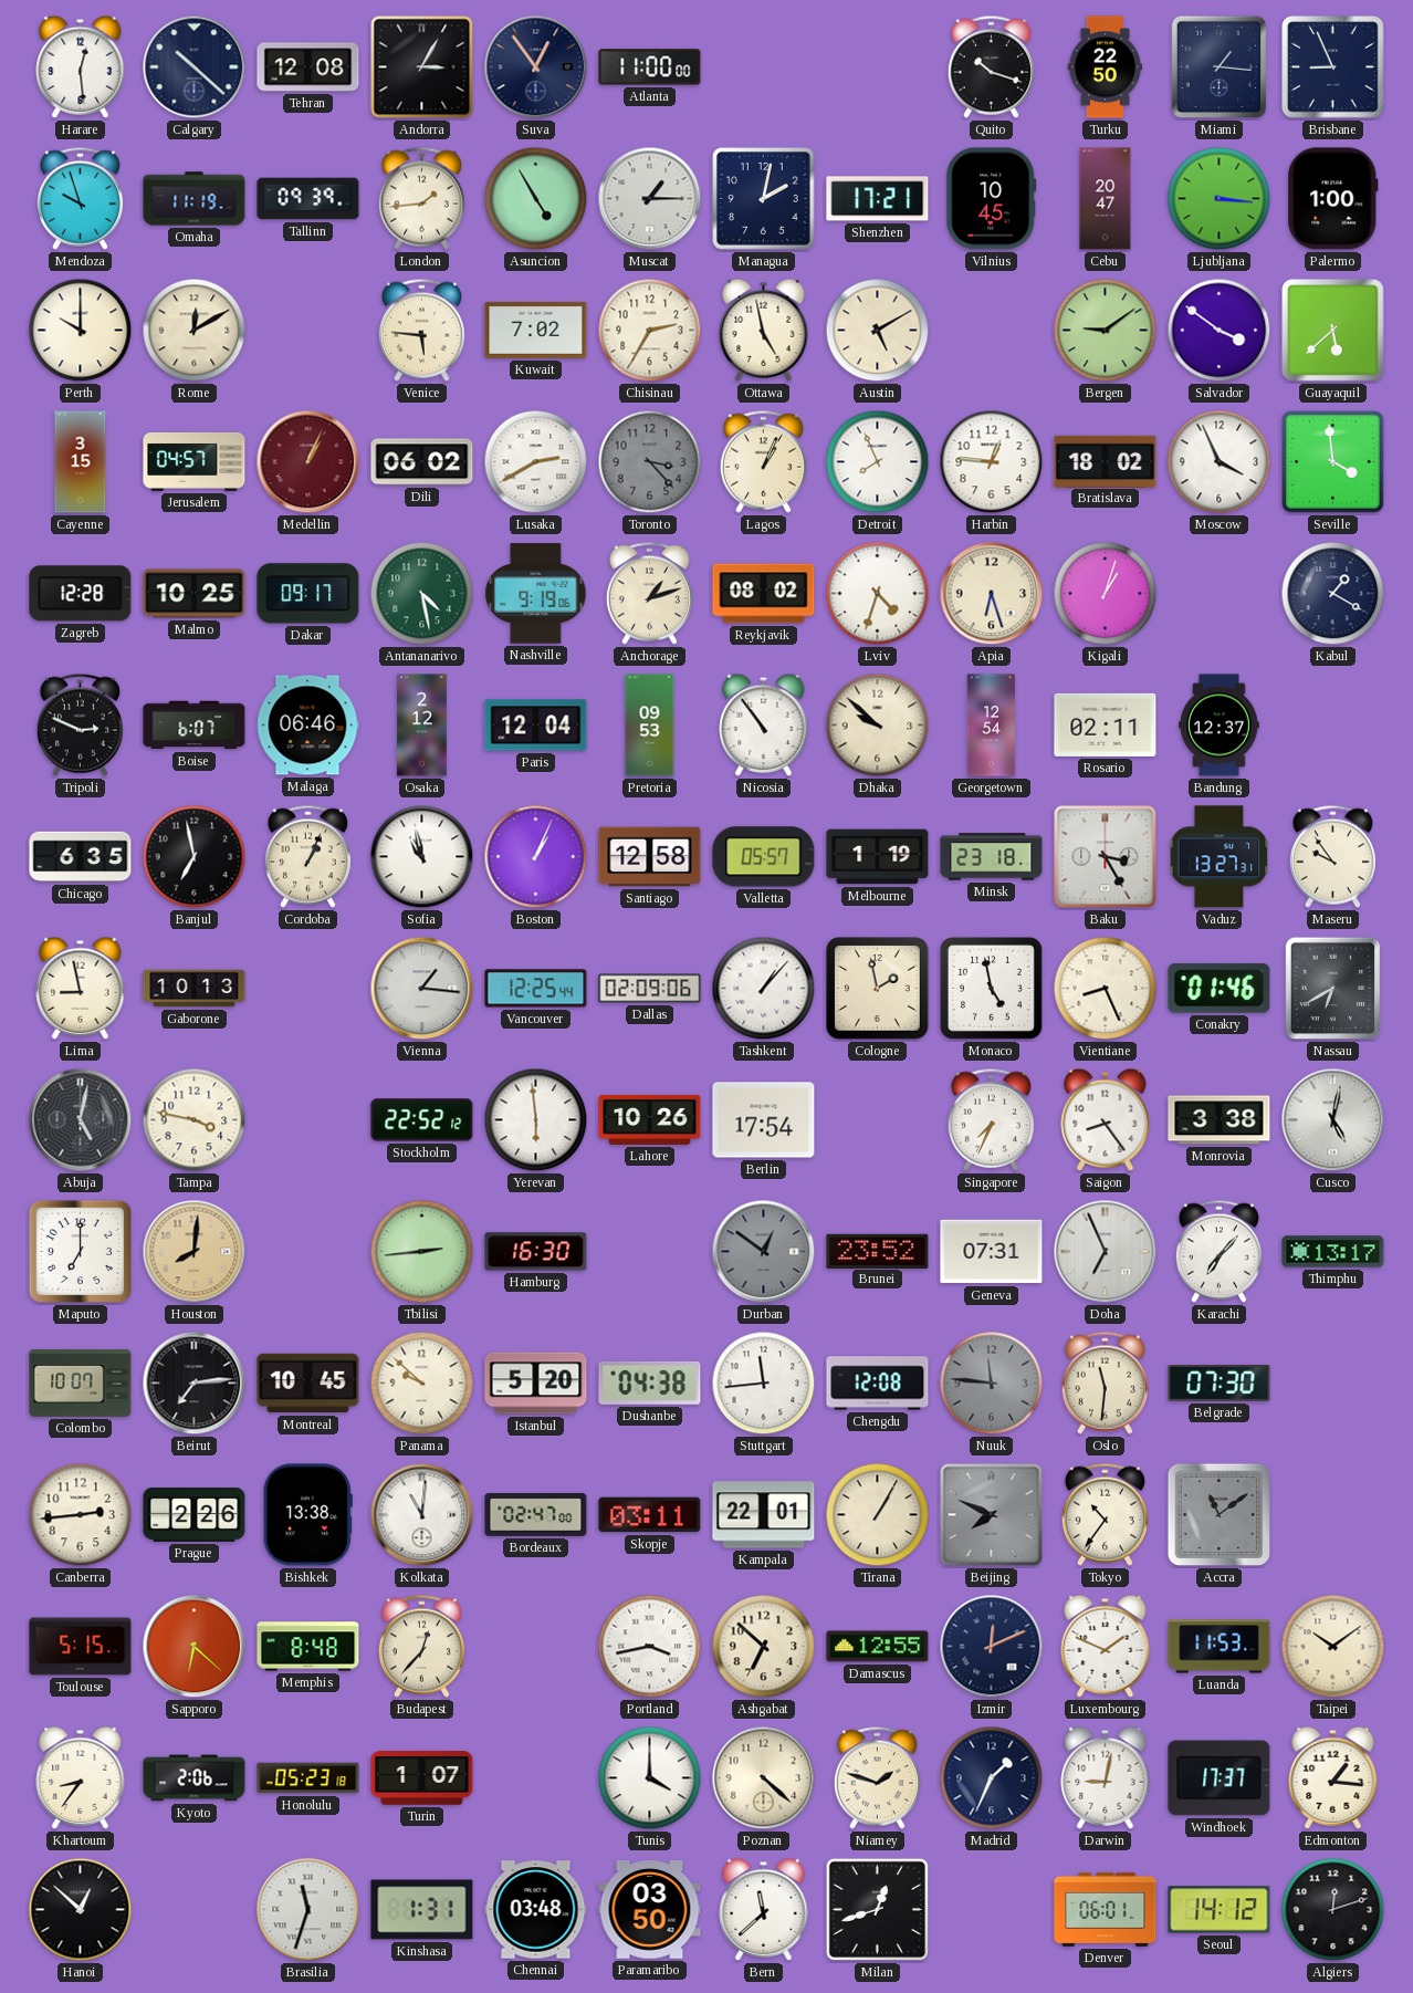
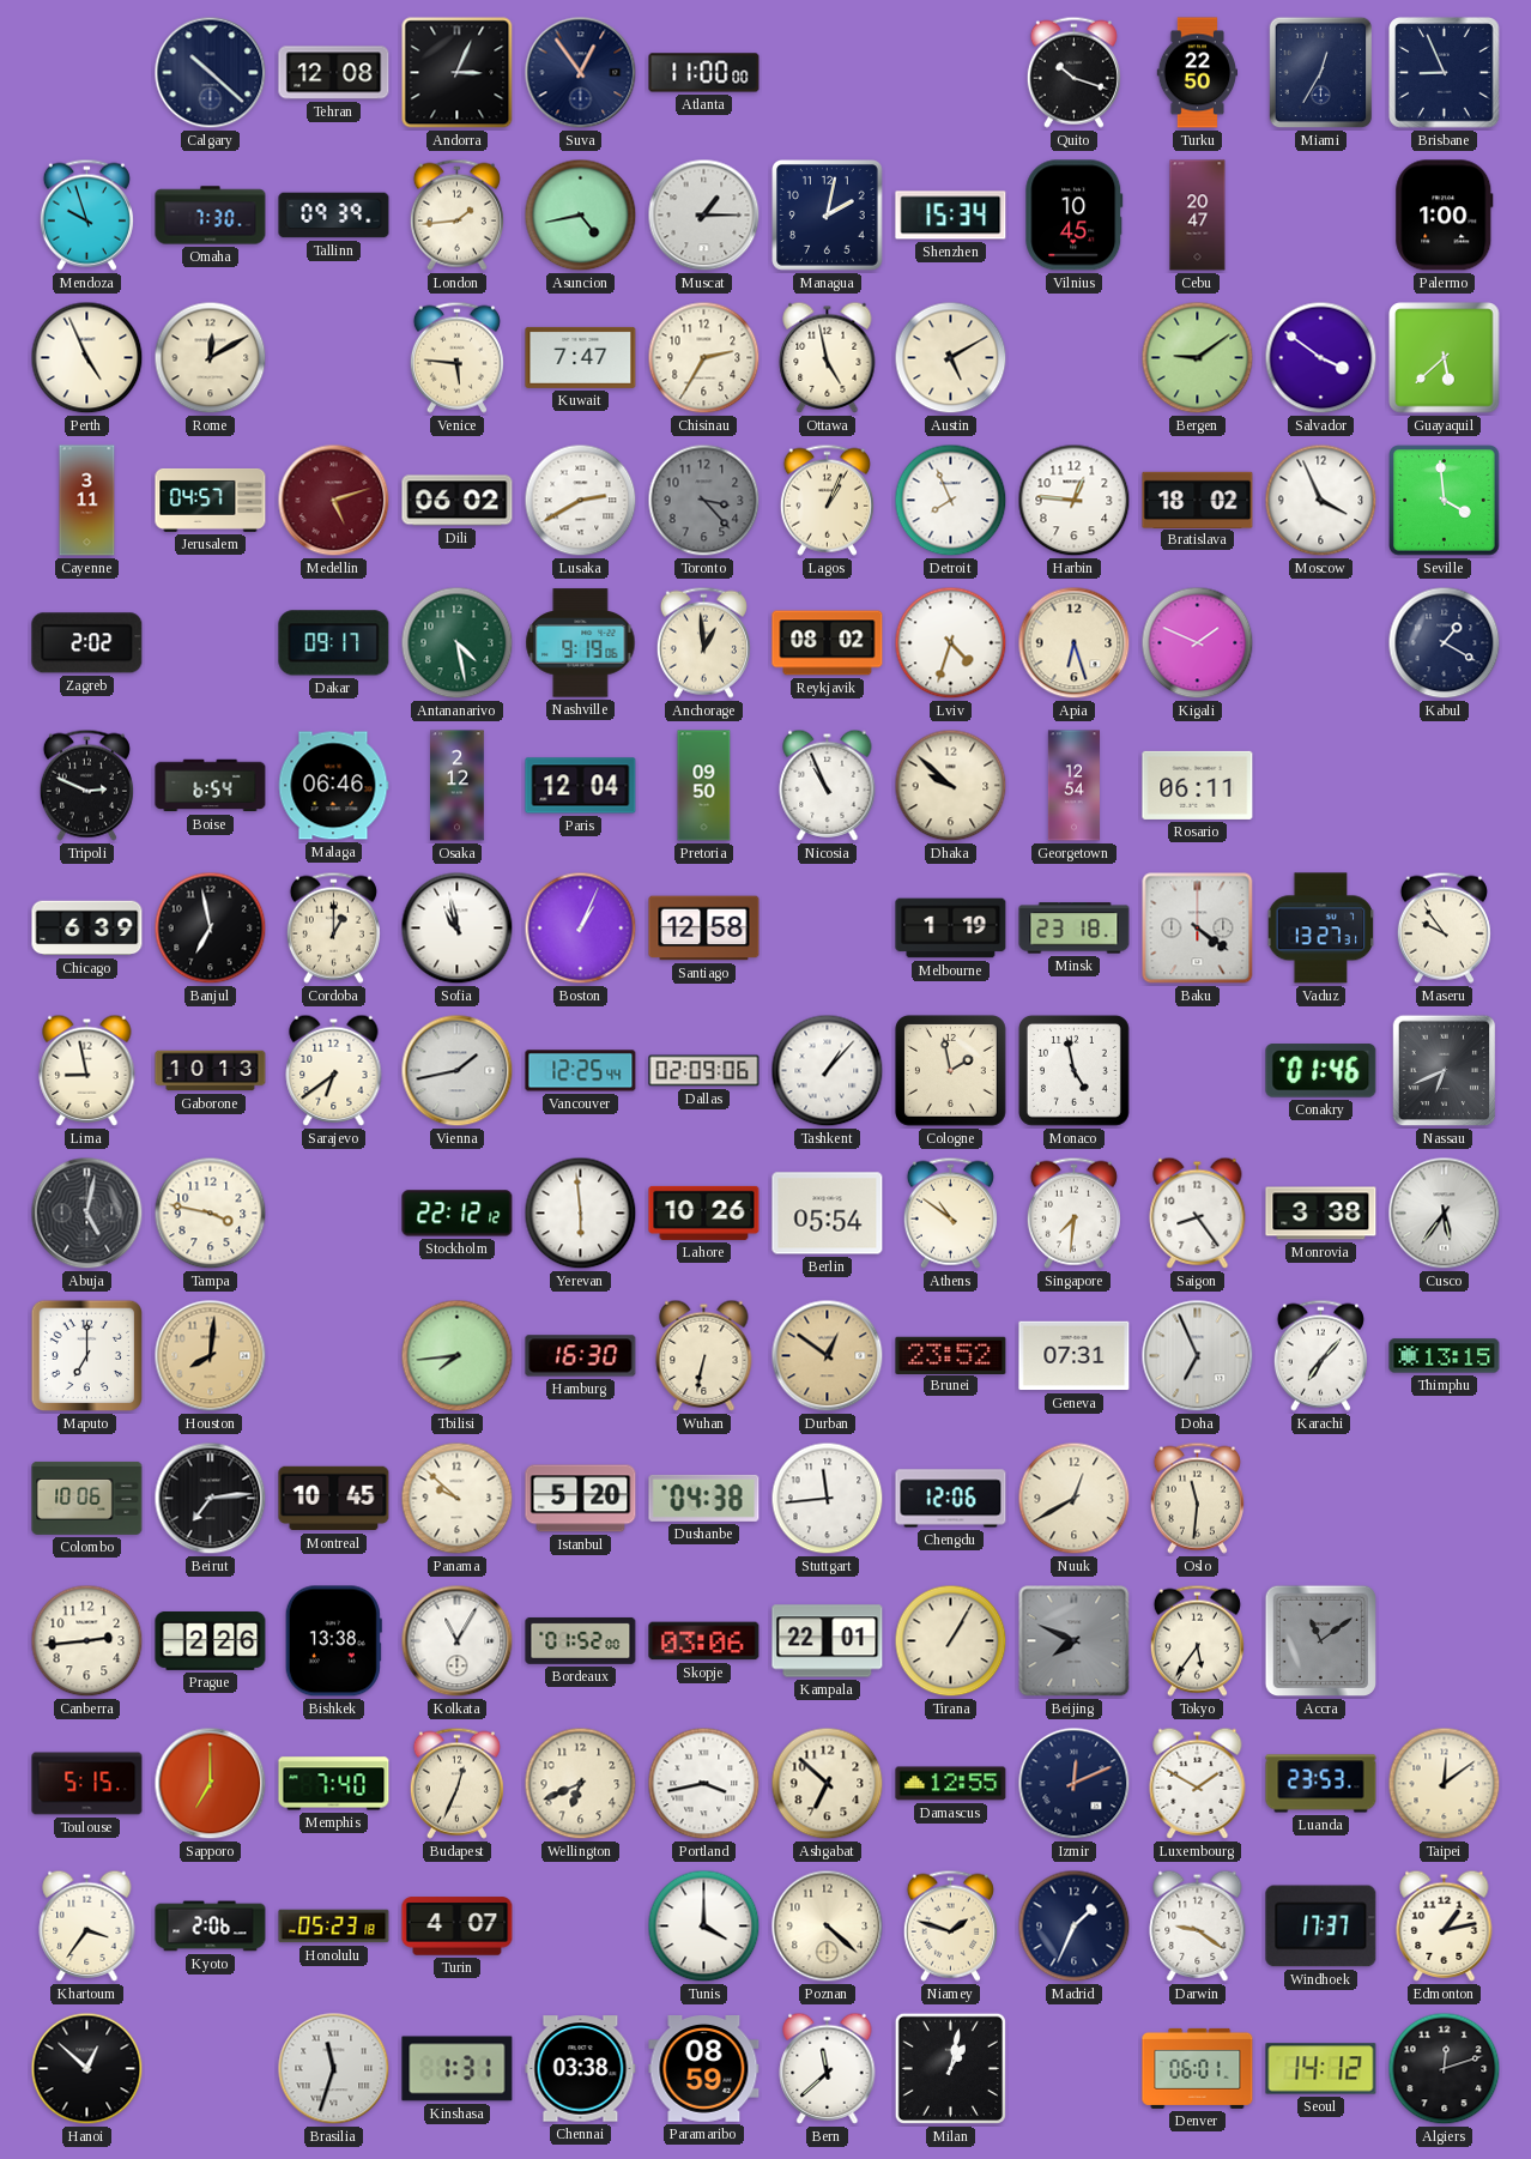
Harare: 12:29 -> none (81, 66)
Andorra: 3:05 -> 3:04 (458, 73)
Miami: 1:16 -> 12:35 (1321, 73)
Omaha: 11:19 -> 7:30 (211, 216)
Asuncion: 4:55 -> 4:43 (581, 216)
Shenzhen: 17:21 -> 15:34 (951, 216)
Ljubljana: 3:16 -> none (1220, 199)
Perth: 10:00 -> 4:56 (87, 358)
Kuwait: 7:02 -> 7:47 (581, 357)
Cayenne: 3:15 -> 3:11 (87, 501)
Medellin: 1:04 -> 5:12 (334, 501)
Zagreb: 12:28 -> 2:02 (87, 643)
Malmo: 10:25 -> none (195, 594)
Anchorage: 1:12 -> 12:59 (703, 642)
Kigali: 1:03 -> 1:49 (1198, 643)
Boise: 6:07 -> 6:54 (211, 786)
Pretoria: 09:53 -> 09:50 (704, 786)
Nicosia: 10:54 -> 10:56 (828, 785)
Rosario: 02:11 -> 06:11 (1198, 785)
Bandung: 12:37 -> none (1220, 726)
Chicago: 6:35 -> 6:39 (87, 929)
Cordoba: 1:04 -> 1:00 (333, 927)
Valletta: 05:57 -> none (764, 857)
Baku: 3:25 -> 4:21 (1198, 929)
Sarajevo: none -> 6:39 (334, 1070)
Vienna: 1:16 -> 1:43 (458, 1071)
Vientiane: 8:26 -> none (1106, 989)
Nassau: 6:40 -> 6:41 (1445, 1071)
Stockholm: 22:52 -> 22:12 (458, 1214)
Berlin: 17:54 -> 05:54 (828, 1214)
Athens: none -> 10:51 (950, 1212)
Singapore: 7:34 -> 7:31 (1073, 1212)
Cusco: 5:02 -> 5:36 (1445, 1214)
Tbilisi: 2:44 -> 7:44 (458, 1356)
Wuhan: none -> 6:32 (704, 1355)
Durban dial: grey -> champagne (828, 1356)
Thimphu: 13:17 -> 13:15 (1445, 1356)
Colombo: 10:07 -> 10:06 (87, 1498)
Chengdu: 12:08 -> 12:06 (951, 1499)
Nuuk: 11:46 -> 12:40 (1075, 1499)
Nuuk dial: grey -> cream (1075, 1499)
Belgrade: 07:30 -> none (1220, 1384)
Kolkata: 11:01 -> 11:05 (458, 1641)
Bordeaux: 02:47 -> 01:52 (581, 1640)
Skopje: 03:11 -> 03:06 (704, 1641)
Tokyo: 10:36 -> 5:36 (1197, 1640)
Sapporo: 6:22 -> 7:00 (211, 1784)
Memphis: 8:48 -> 7:40 (334, 1784)
Budapest: 12:37 -> 12:34 (456, 1783)
Wellington: none -> 6:41 (581, 1784)
Luxembourg: 1:49 -> 1:50 (1198, 1783)
Luanda: 11:53 -> 23:53 (1321, 1784)
Taipei: 10:09 -> 12:09 (1445, 1784)
Khartoum: 8:36 -> 3:36 (87, 1925)
Turin: 1:07 -> 4:07 (458, 1927)
Darwin: 9:02 -> 9:21 (1198, 1925)
Edmonton: 1:16 -> 1:13 (1445, 1925)
Chennai: 03:48 -> 03:38 (581, 2069)
Paramaribo: 03:50 -> 08:59 (704, 2069)
Milan: 12:42 -> 1:02 (950, 2068)
